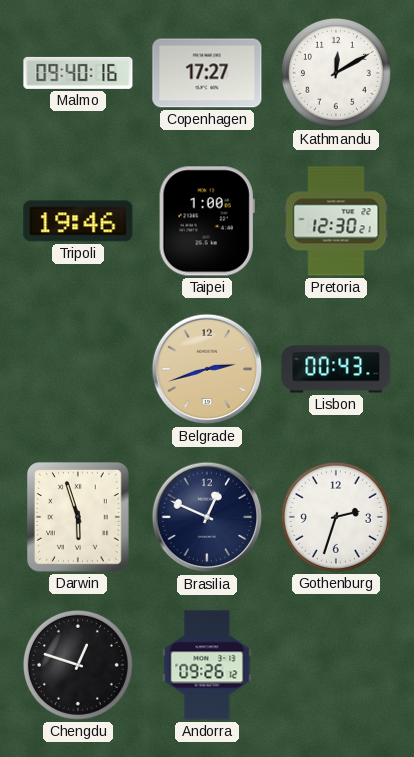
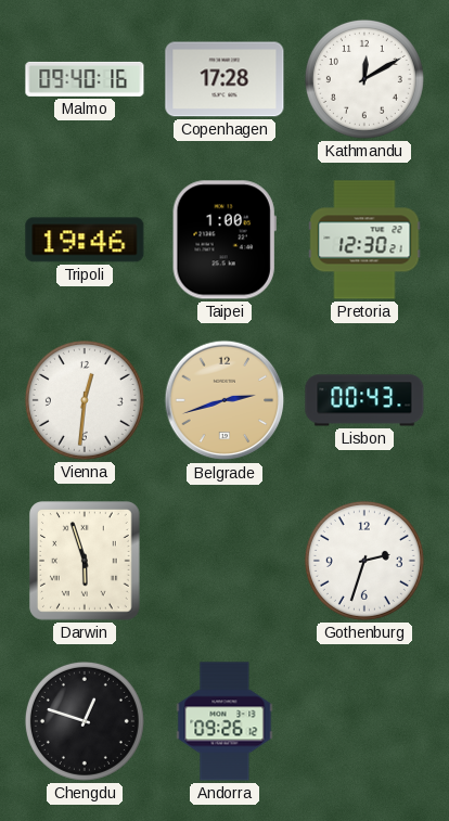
Copenhagen: 17:27 -> 17:28 (224, 79)
Vienna: none -> 12:31 (85, 400)
Brasilia: 12:49 -> none (207, 517)
